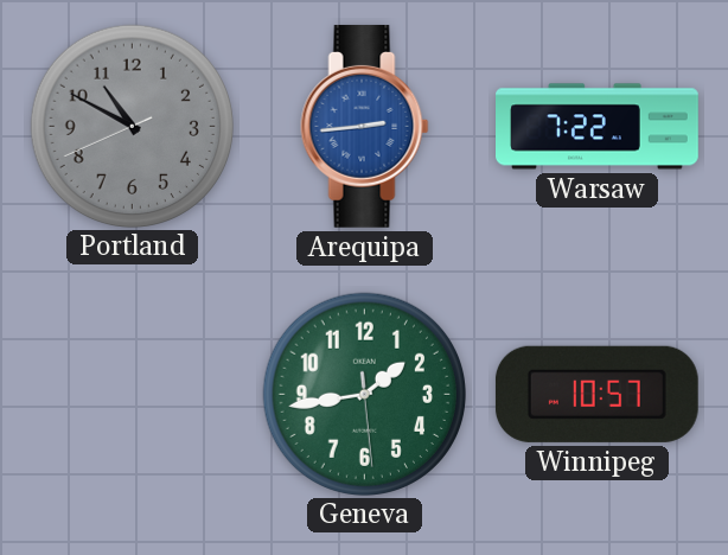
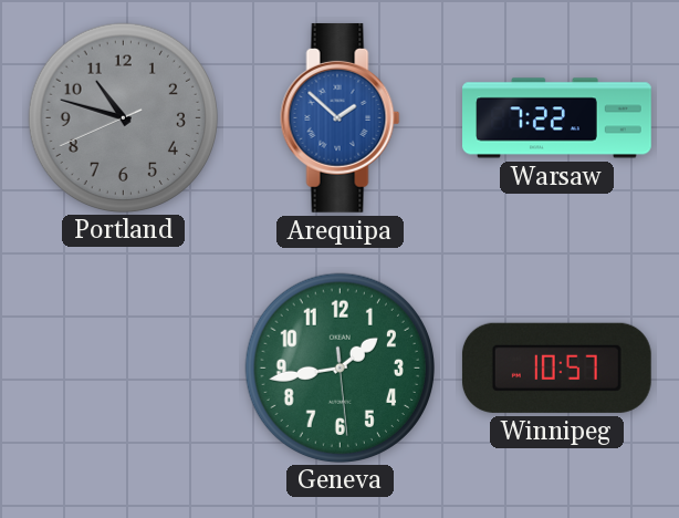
Portland: 10:49 -> 10:47 (123, 117)
Arequipa: 2:44 -> 1:52 (341, 117)
